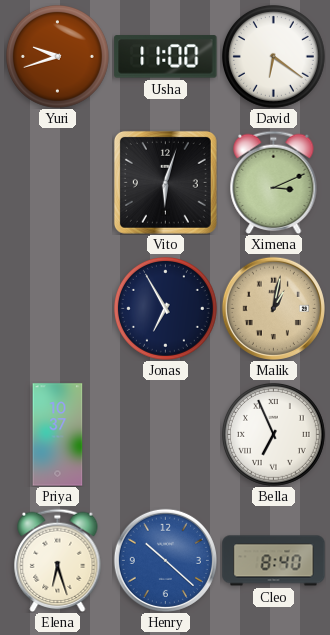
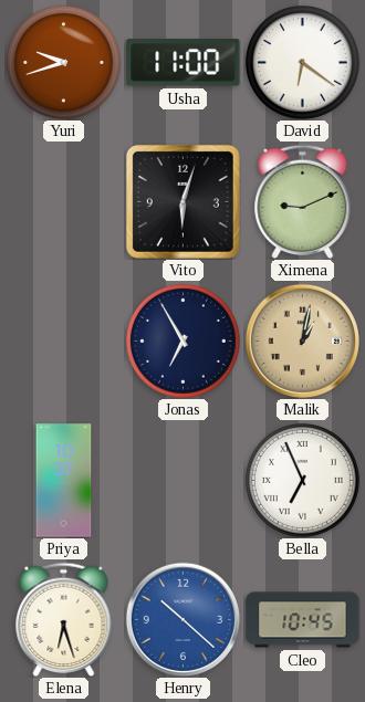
Ximena: 3:11 -> 9:11 (303, 201)
Cleo: 8:40 -> 10:45 (303, 620)
